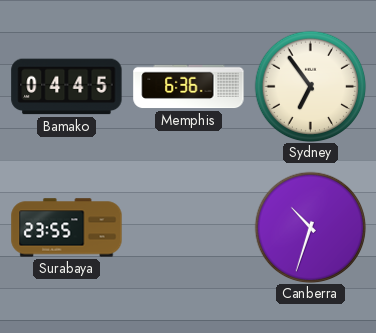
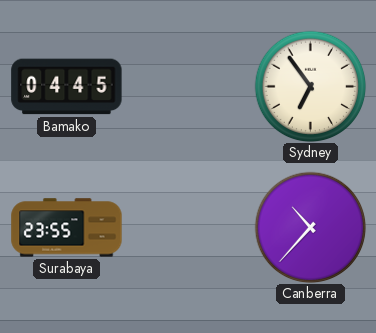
Memphis: 6:36 -> none (189, 87)
Canberra: 10:33 -> 10:37 (310, 227)
